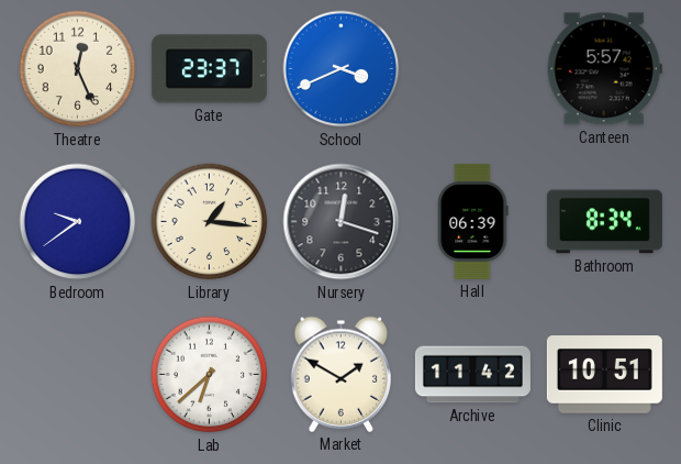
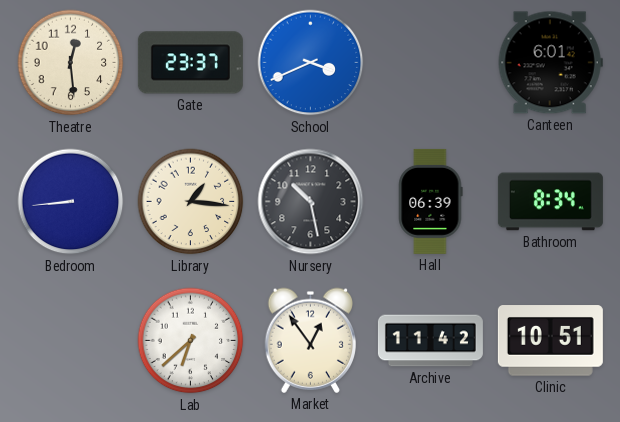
Theatre: 12:26 -> 12:29 (71, 63)
Canteen: 5:57 -> 6:01 (550, 63)
Bedroom: 9:39 -> 8:44 (71, 202)
Nursery: 12:18 -> 10:28 (311, 202)
Market: 1:50 -> 12:54 (310, 340)
